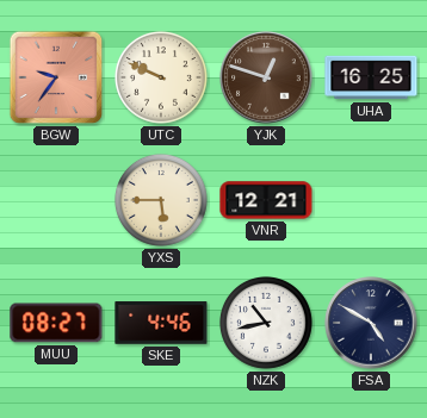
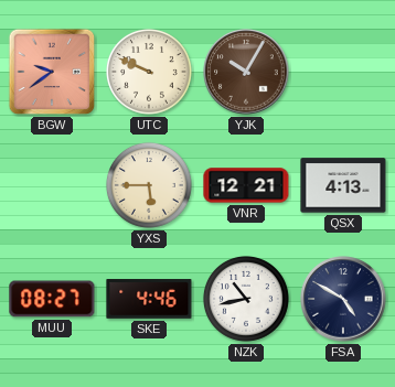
BGW: 9:36 -> 9:39 (52, 72)
YJK: 12:48 -> 10:05 (246, 72)
UHA: 16:25 -> none (371, 77)
QSX: none -> 4:13 (343, 185)
